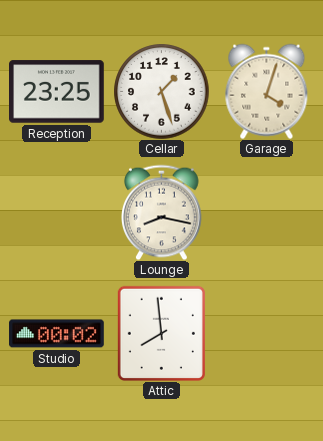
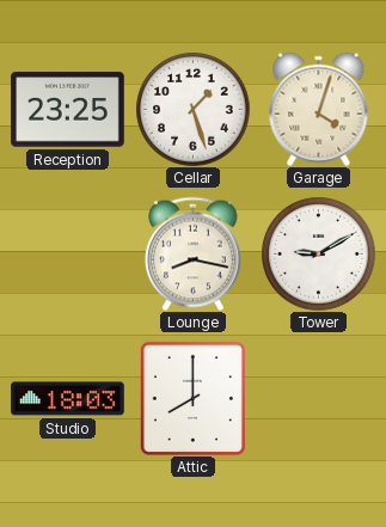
Tower: none -> 9:10 (318, 253)
Studio: 00:02 -> 18:03 (68, 399)
Attic: 7:59 -> 8:00 (192, 398)
